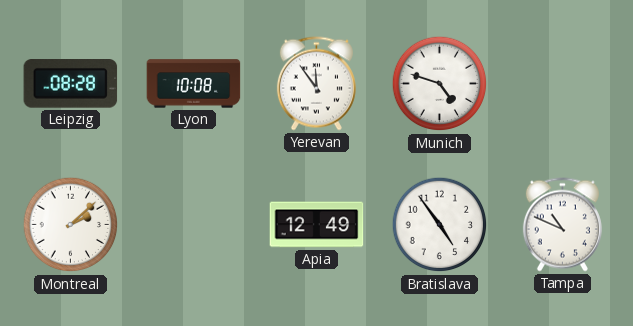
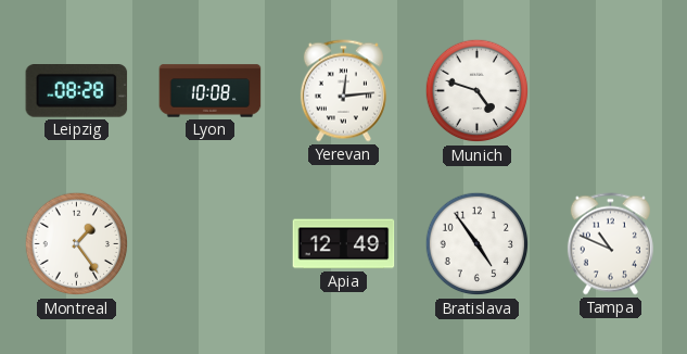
Yerevan: 11:54 -> 12:14 (343, 91)
Montreal: 2:08 -> 1:24 (77, 244)
